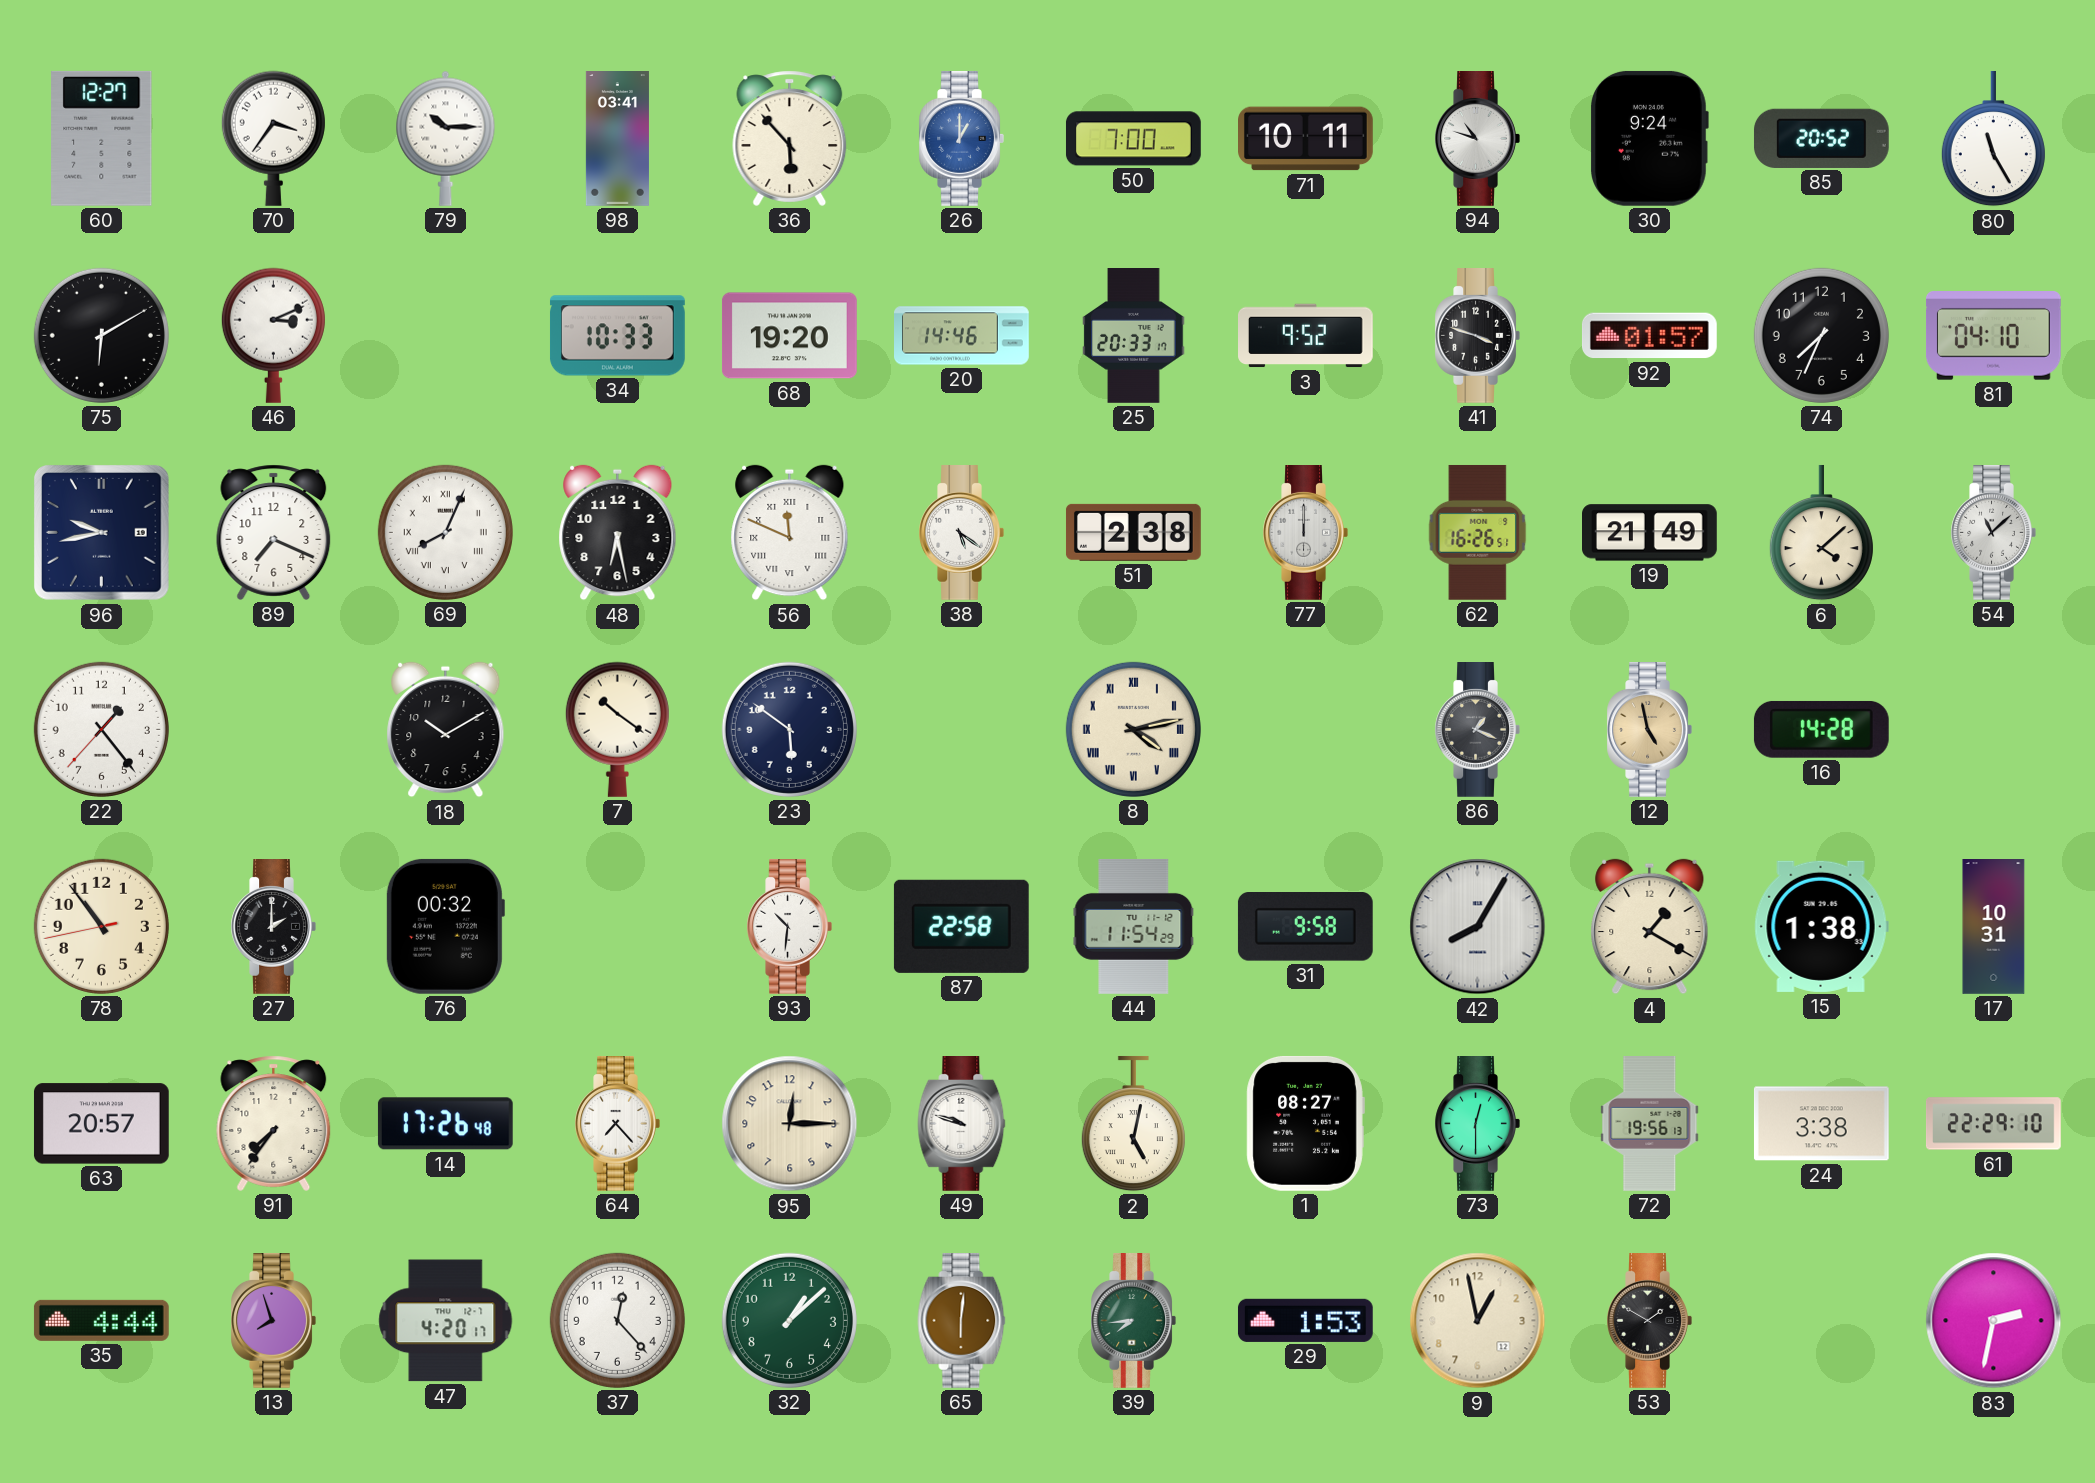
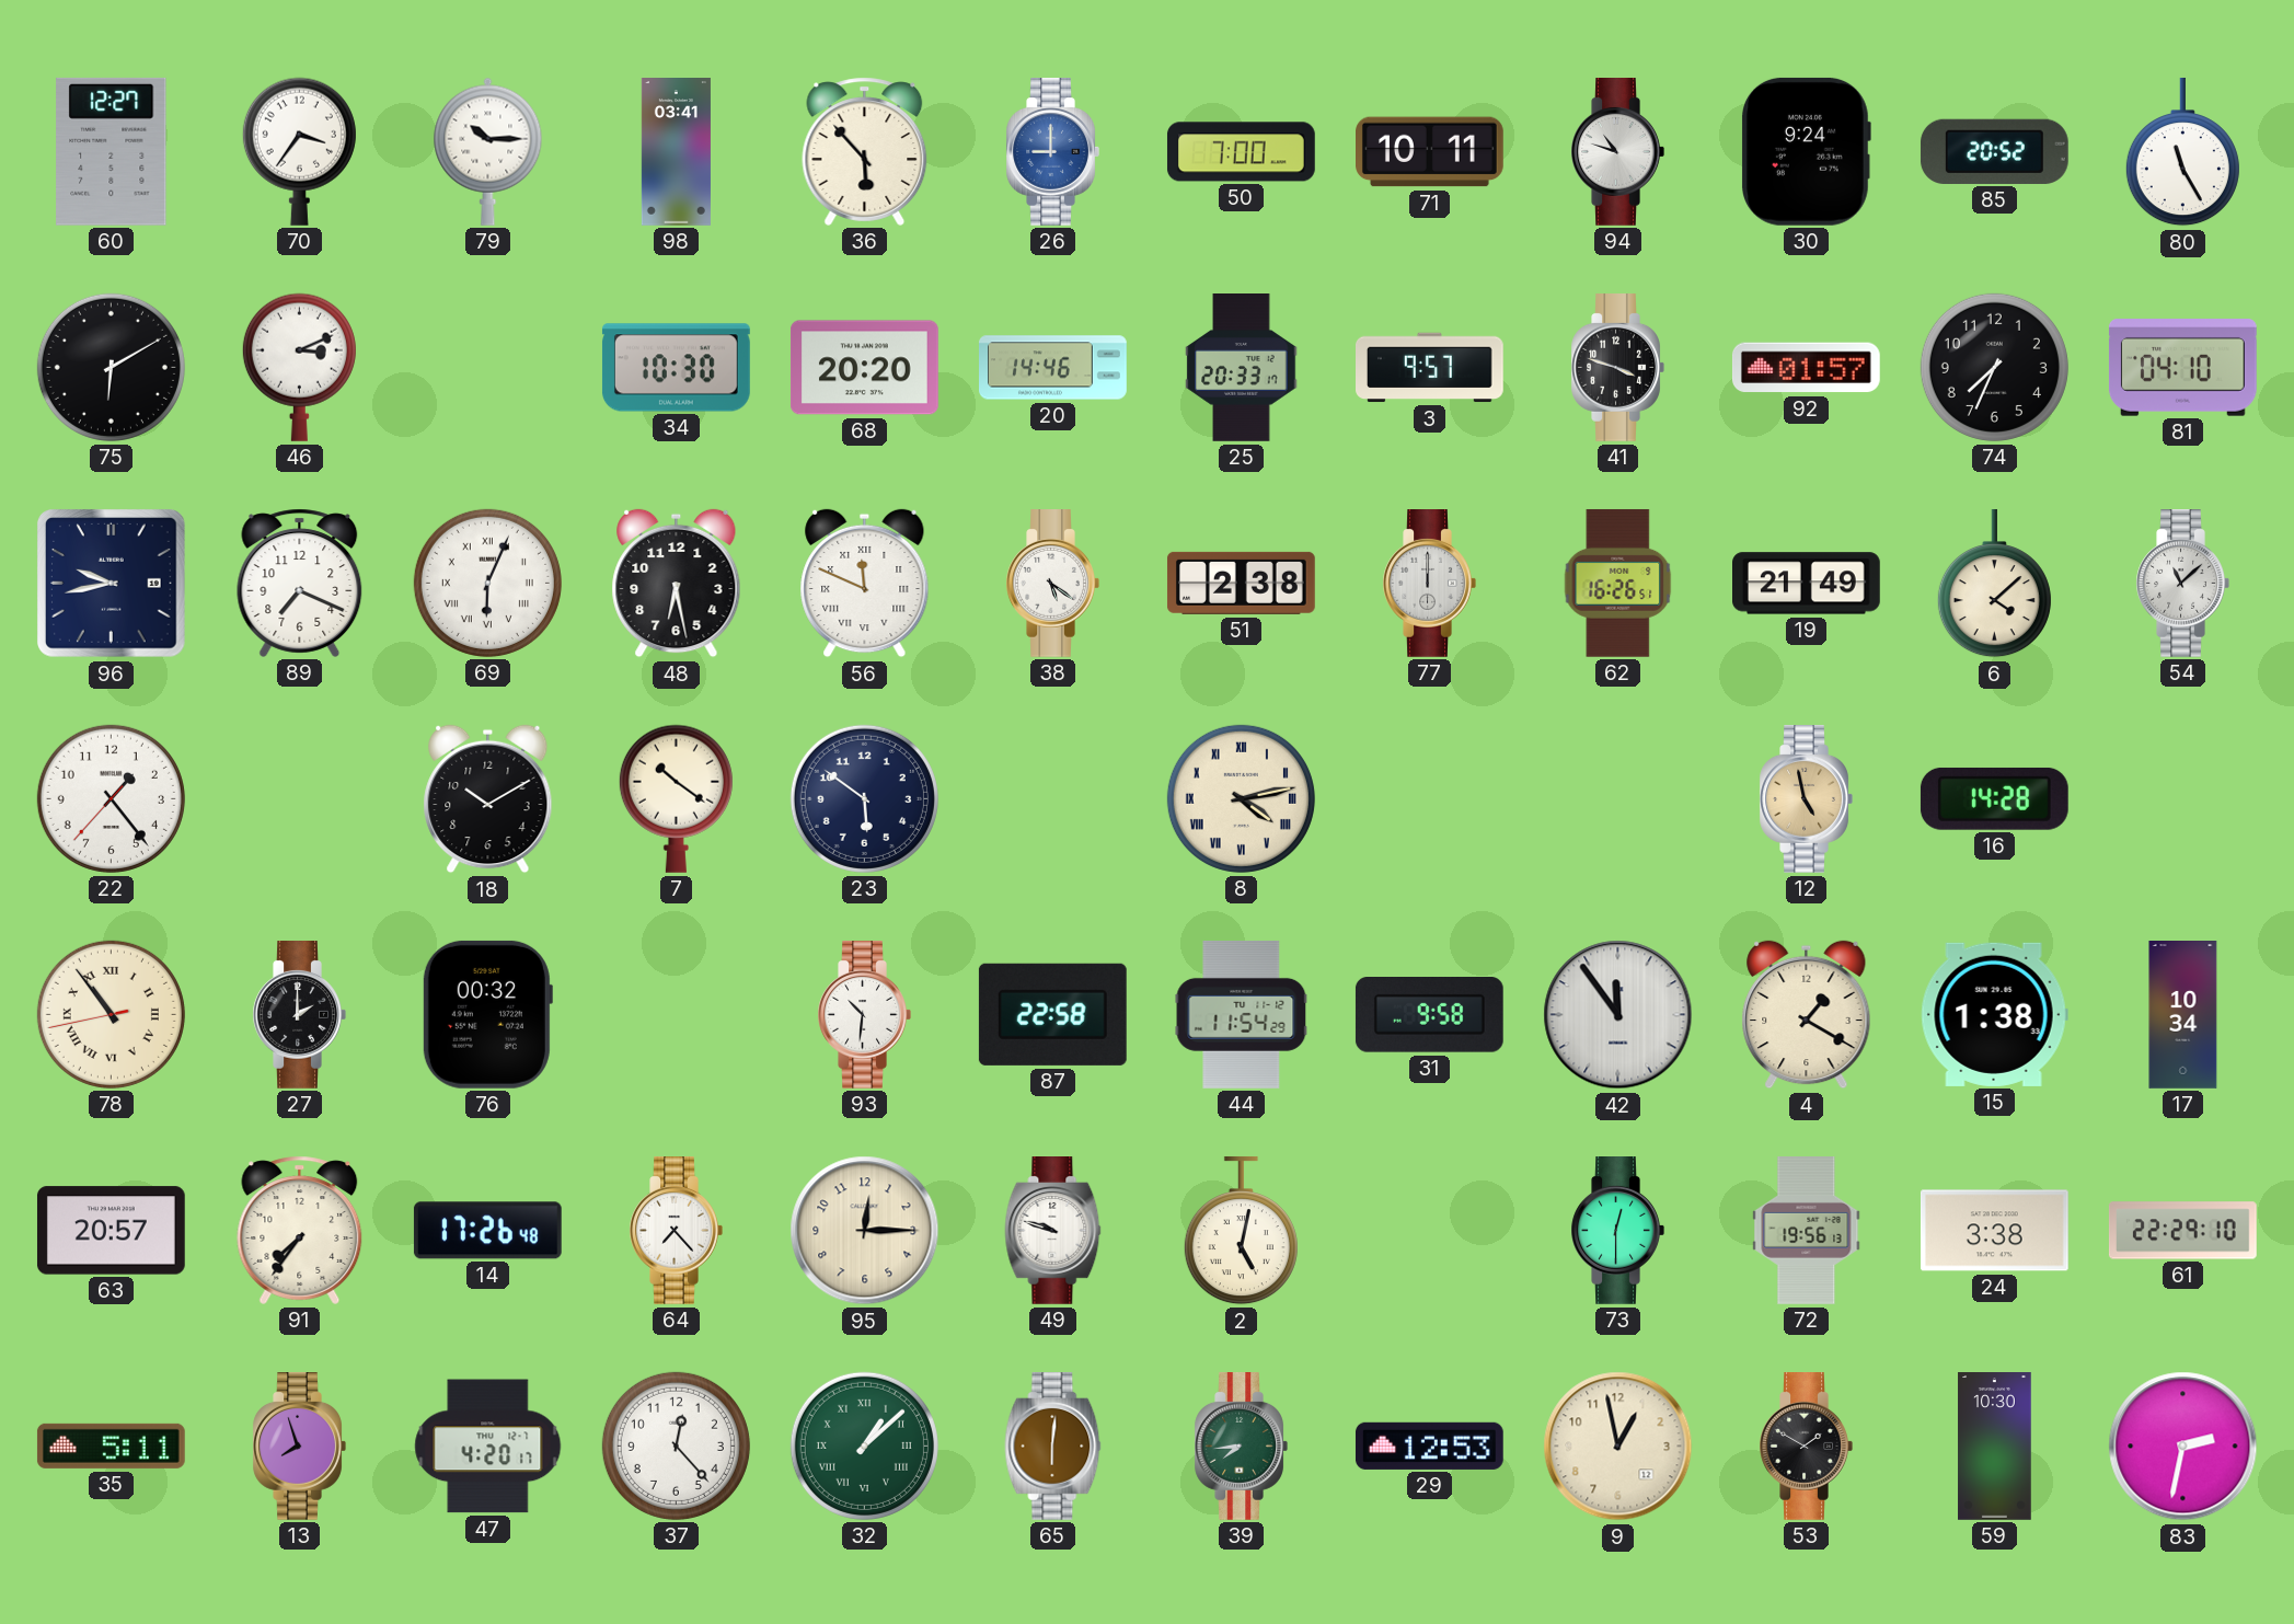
26: 1:00 -> 9:00 (1052, 152)
34: 10:33 -> 10:30 (676, 368)
68: 19:20 -> 20:20 (864, 368)
3: 9:52 -> 9:57 (1430, 368)
69: 8:04 -> 6:04 (487, 583)
86: 1:19 -> none (1477, 730)
78 numerals: Arabic -> Roman (111, 1014)
42: 8:05 -> 11:54 (1618, 1015)
17: 10:31 -> 10:34 (2183, 1015)
1: 08:27 -> none (1305, 1123)
35: 4:44 -> 5:11 (111, 1446)
32 numerals: Arabic -> Roman (864, 1446)
29: 1:53 -> 12:53 (1429, 1446)
59: none -> 10:30 (1995, 1447)
